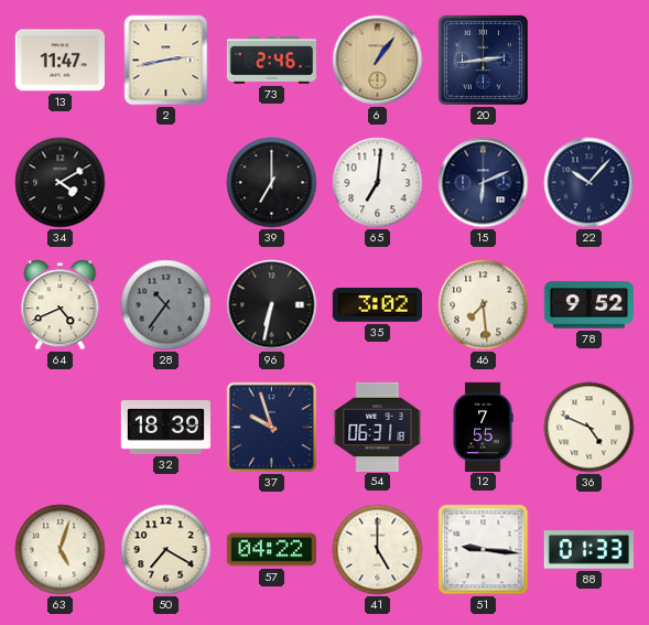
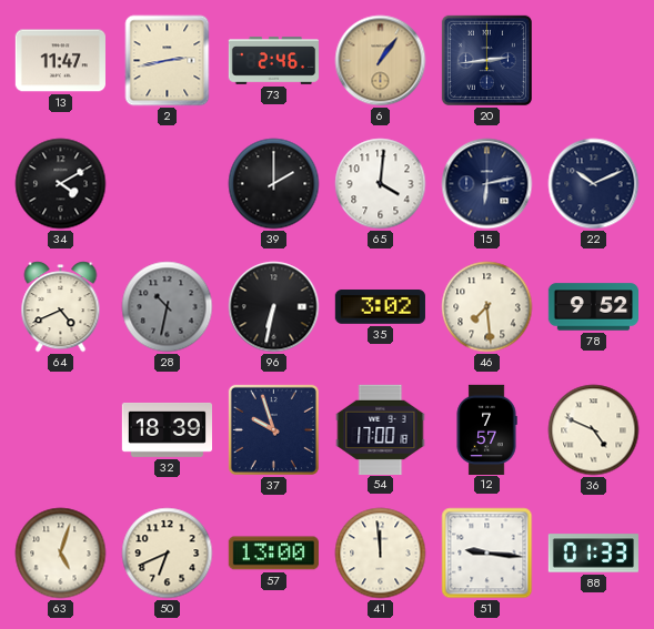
39: 7:00 -> 2:00 (274, 184)
65: 7:01 -> 4:01 (381, 184)
15: 6:11 -> 6:13 (487, 184)
22: 10:07 -> 10:11 (594, 184)
28: 10:36 -> 10:32 (168, 307)
54: 06:31 -> 17:00 (381, 429)
12: 7:55 -> 7:57 (486, 429)
50: 7:20 -> 6:41 (168, 554)
57: 04:22 -> 13:00 (273, 554)
41: 5:00 -> 11:59 (381, 554)
